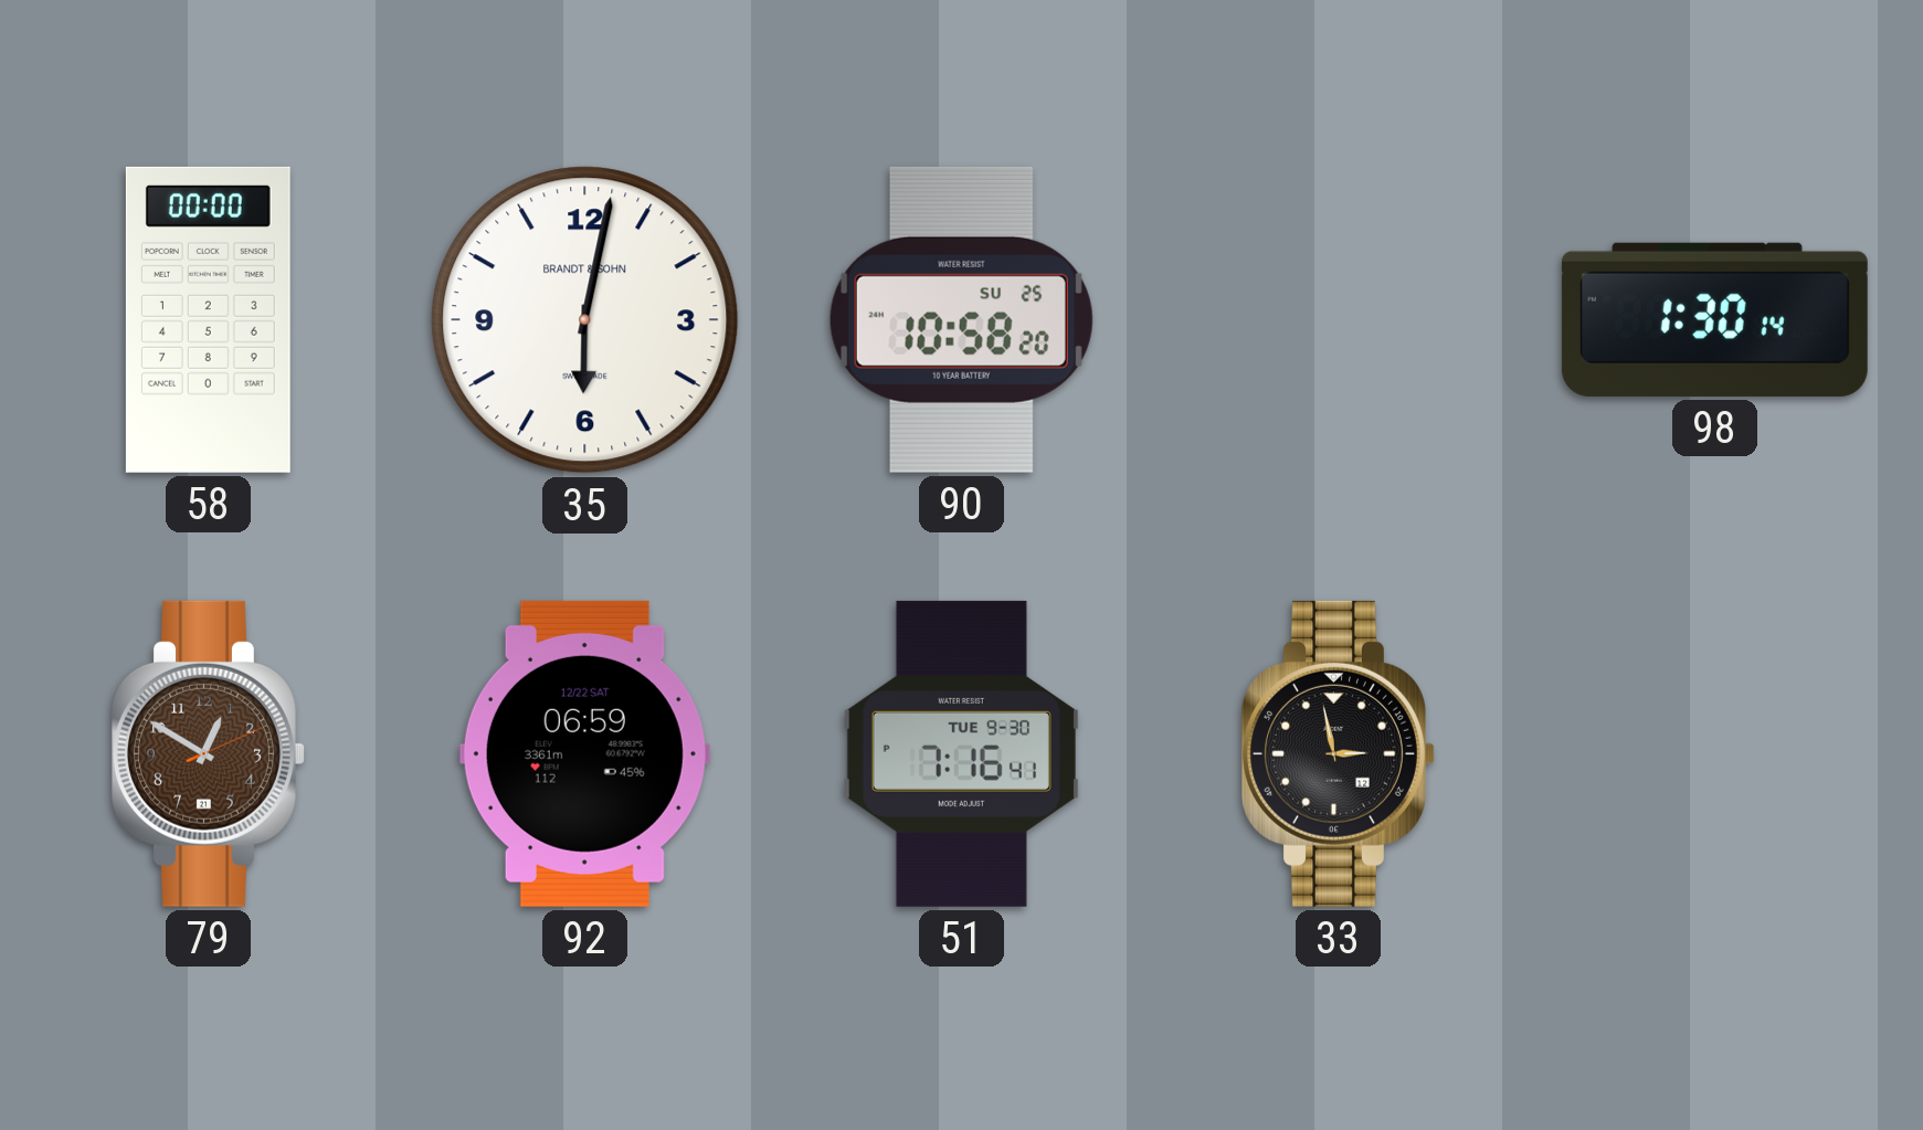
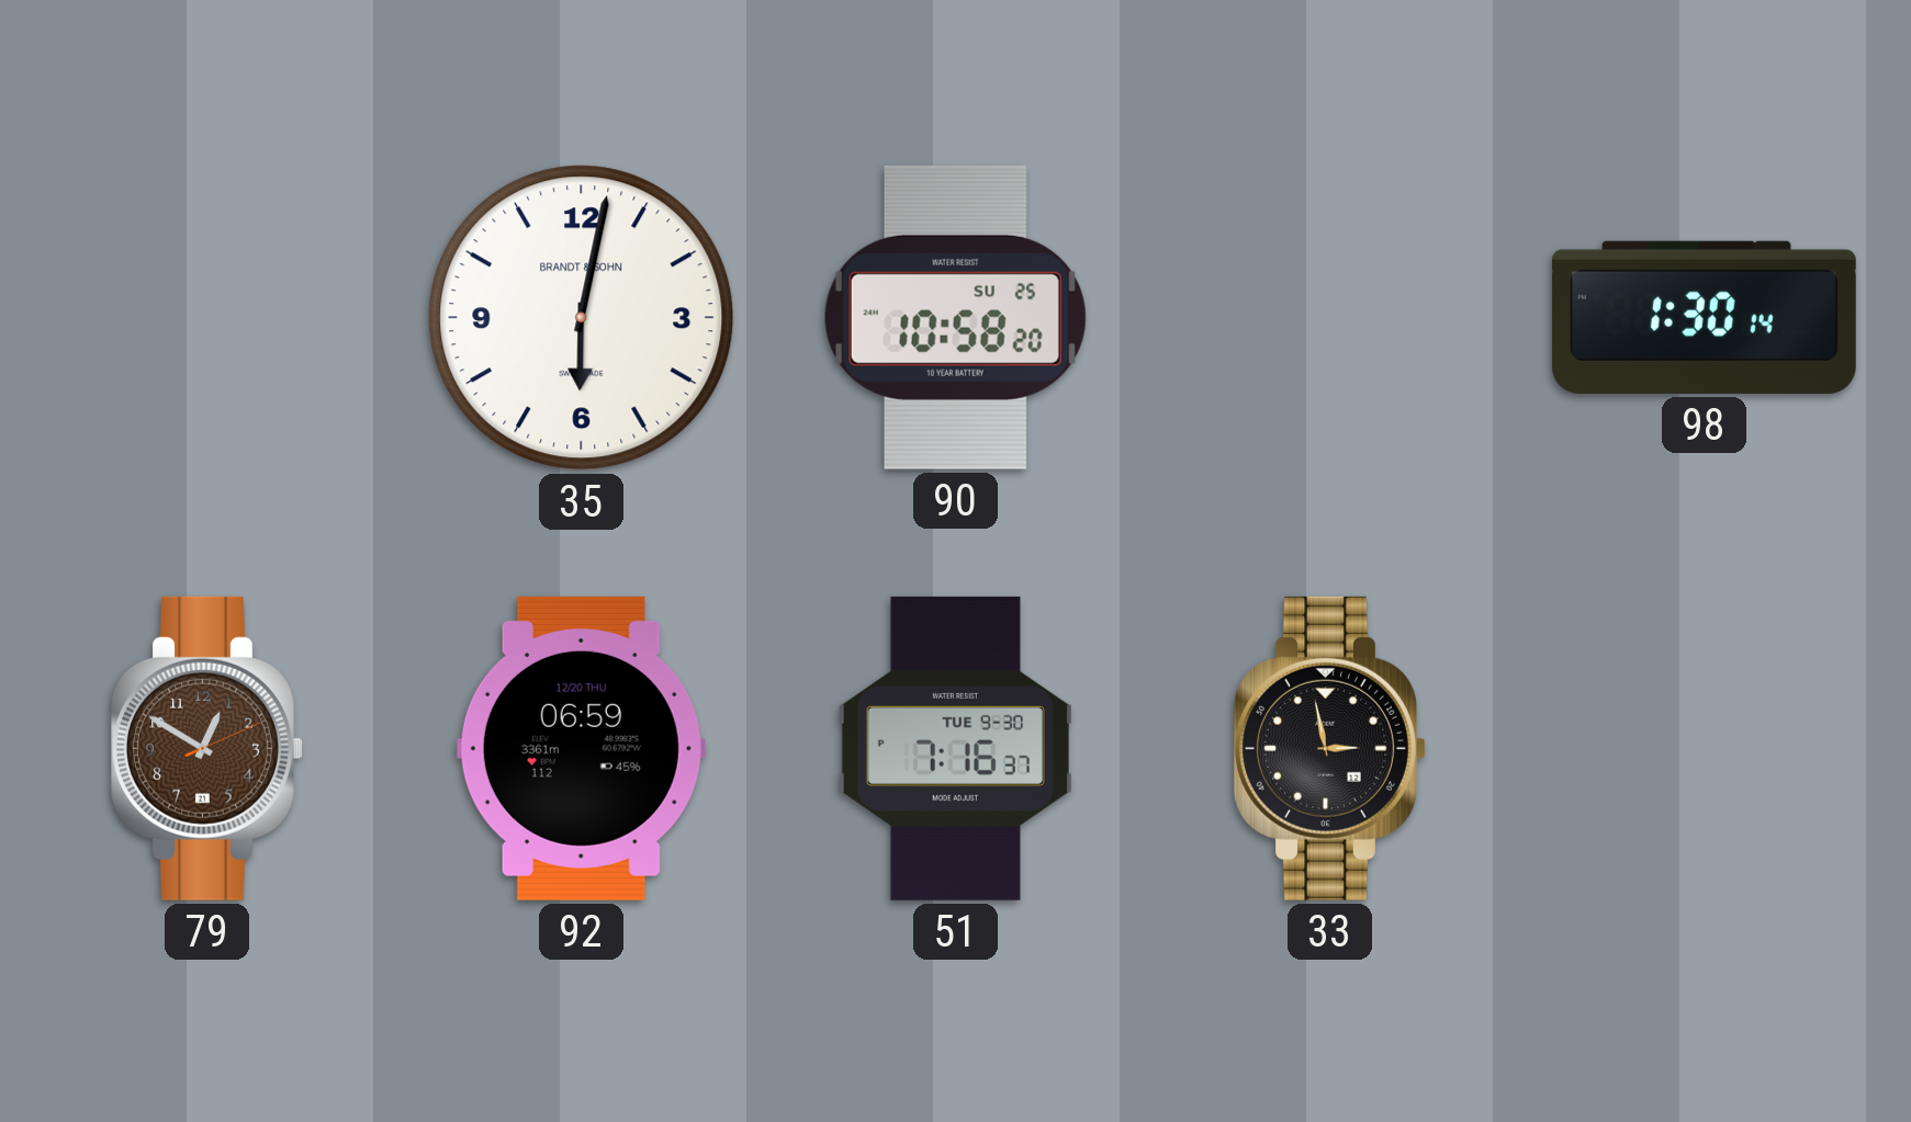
58: 00:00 -> none (208, 319)
92 date: 12/22 SAT -> 12/20 THU (581, 748)
51: 7:16:41 PM -> 7:16:37 PM (955, 748)
